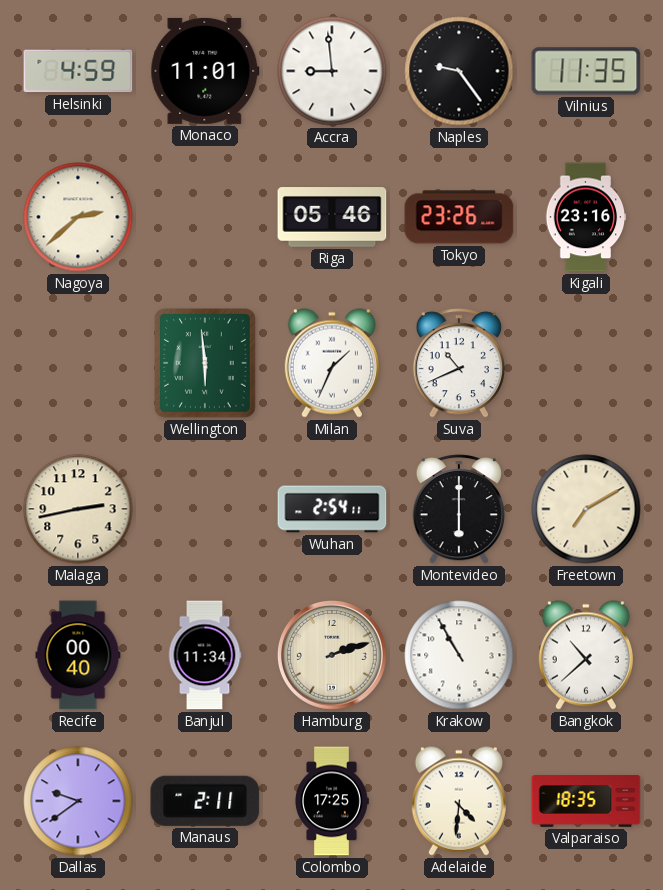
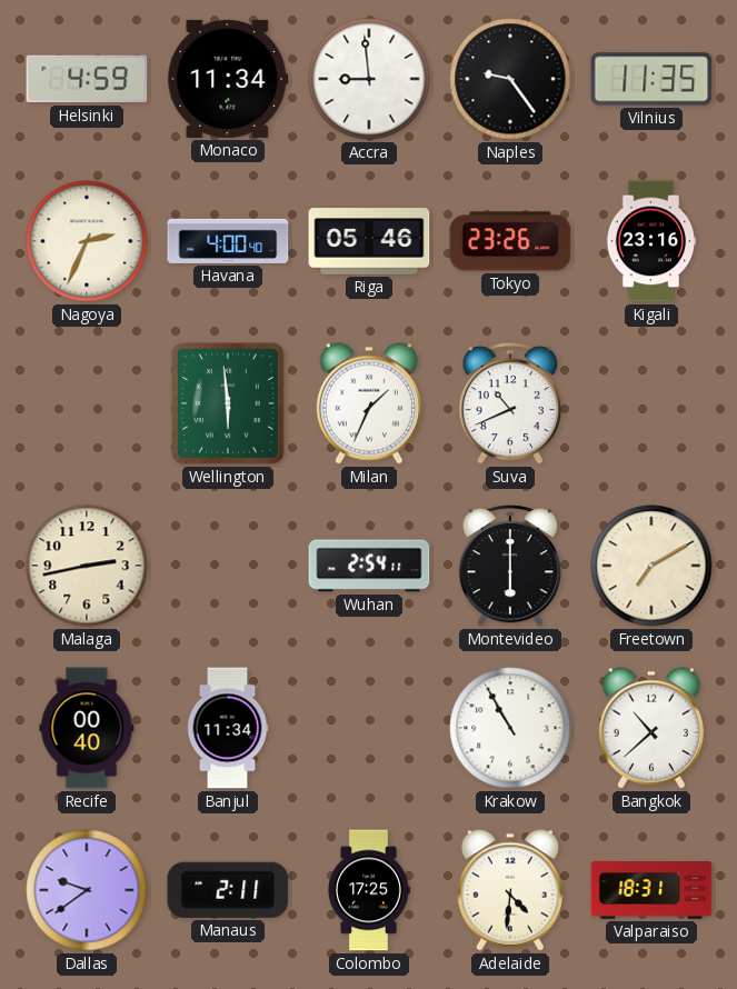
Monaco: 11:01 -> 11:34 (228, 79)
Nagoya: 2:38 -> 2:34 (87, 241)
Havana: none -> 4:00 (228, 241)
Hamburg: 2:12 -> none (332, 655)
Valparaiso: 18:35 -> 18:31 (651, 890)
